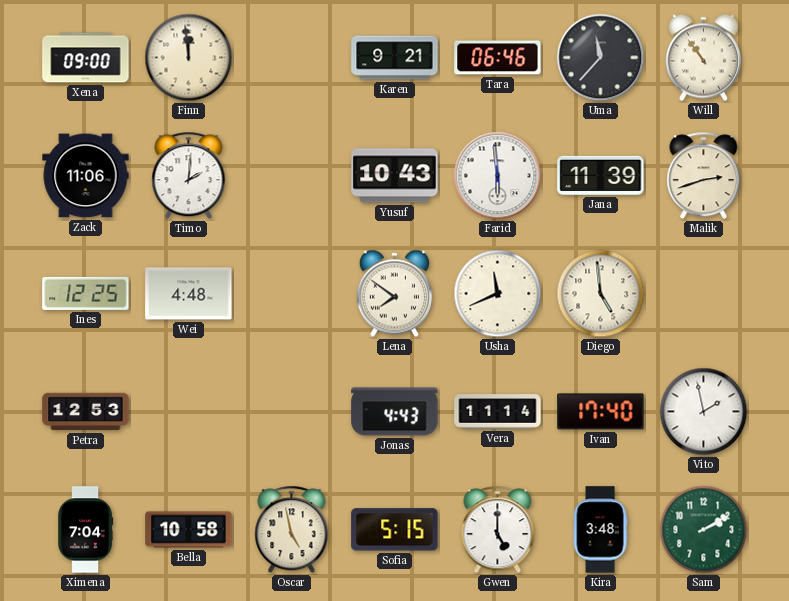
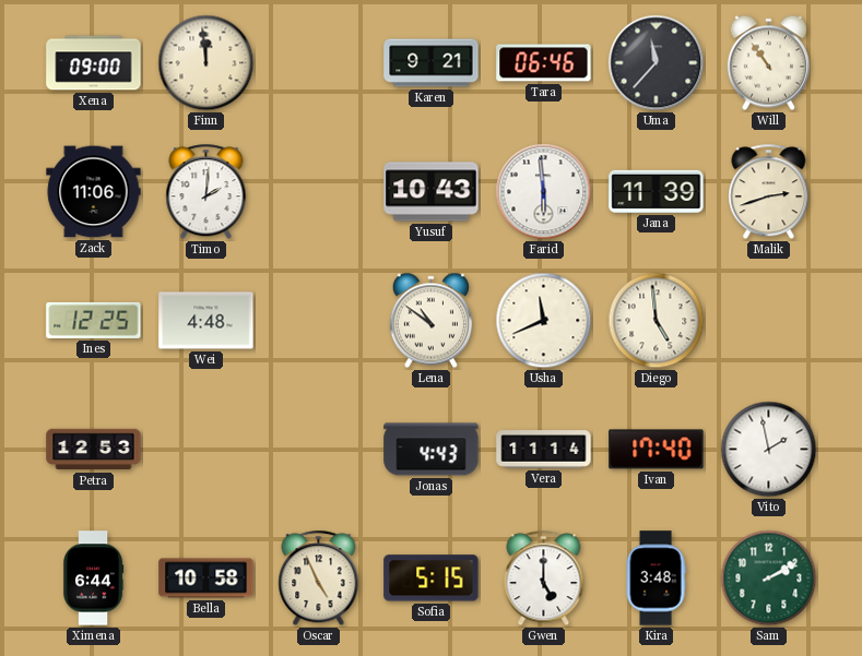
Lena: 7:51 -> 10:51 (430, 321)
Ximena: 7:04 -> 6:44 (94, 579)
Oscar: 4:58 -> 4:56 (319, 579)
